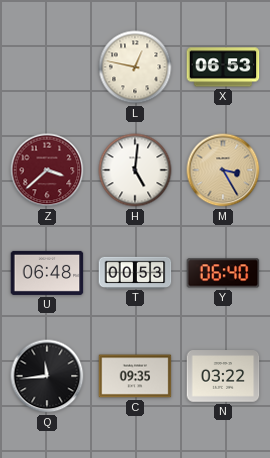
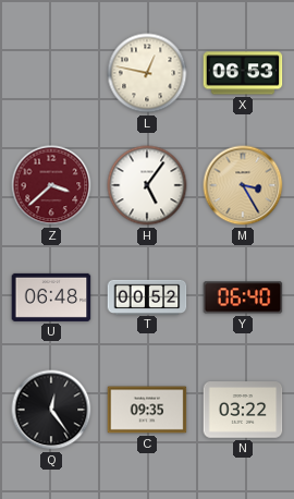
H: 5:01 -> 5:06 (147, 185)
T: 00:53 -> 00:52 (147, 296)
Q: 11:44 -> 12:24 (51, 410)
